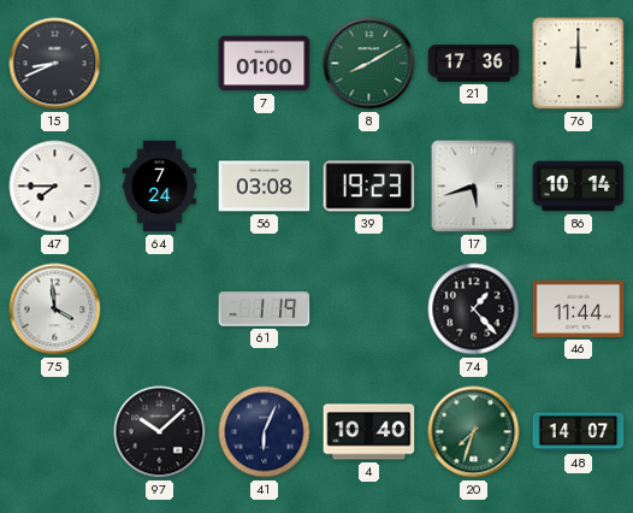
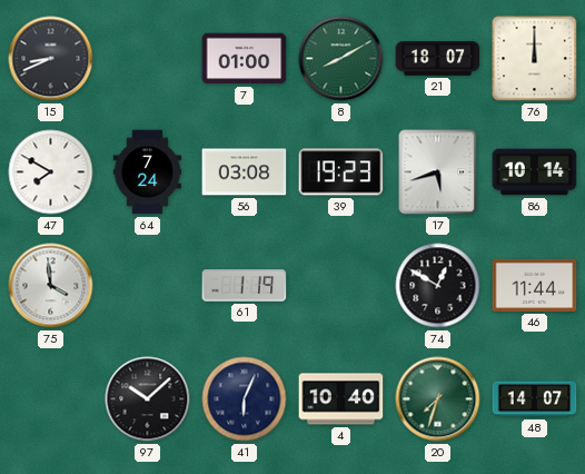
21: 17:36 -> 18:07 (438, 59)
47: 7:45 -> 7:50 (51, 172)
74: 1:23 -> 12:50 (438, 286)
